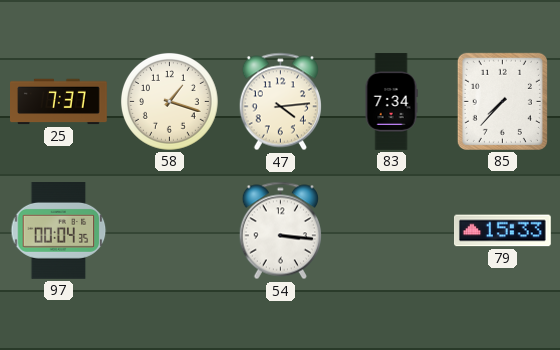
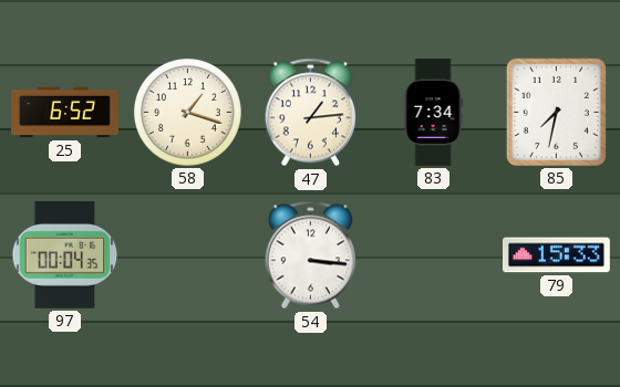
25: 7:37 -> 6:52 (65, 113)
47: 4:14 -> 1:14 (310, 113)
85: 7:37 -> 7:32 (556, 112)
